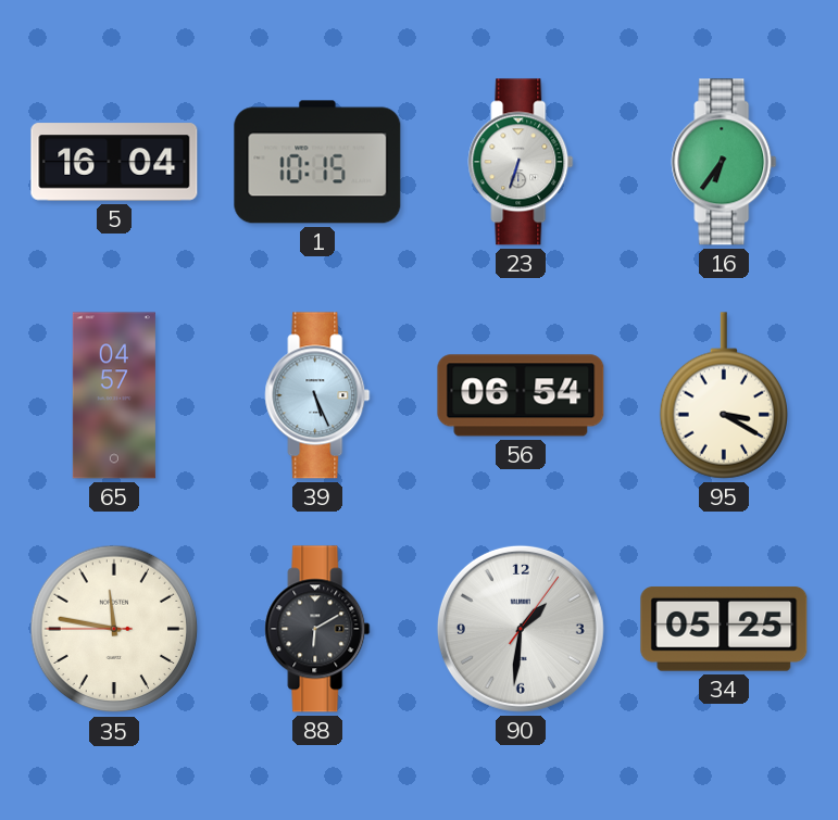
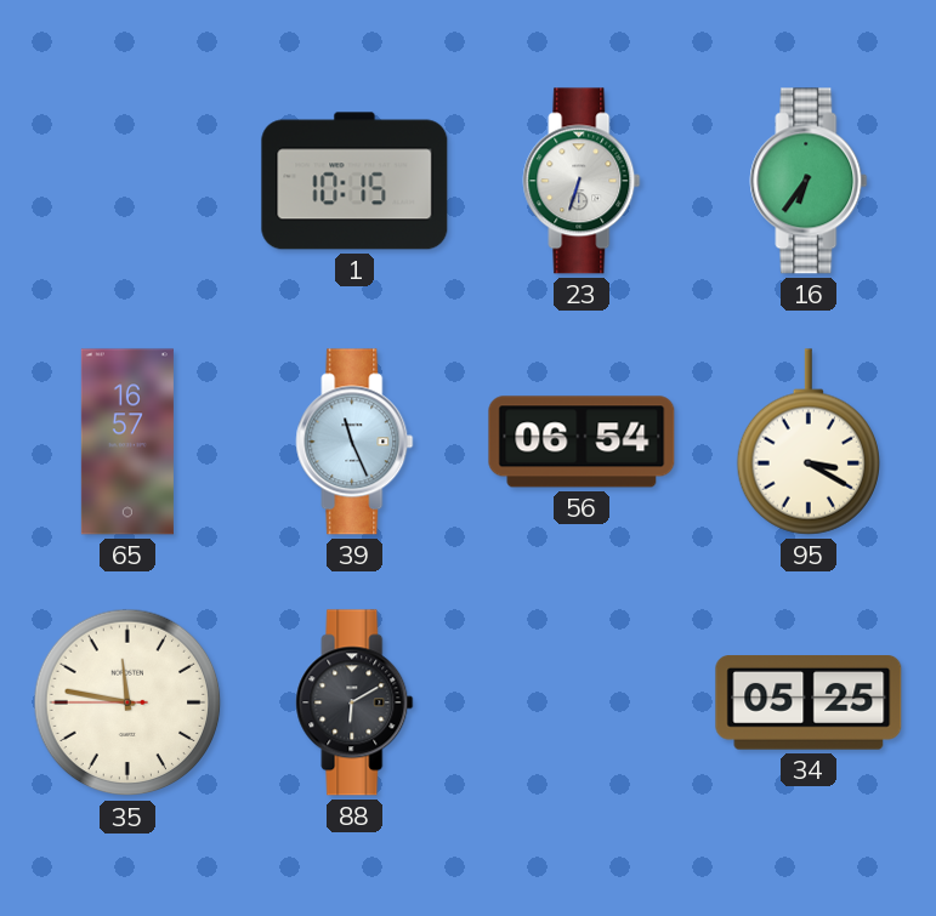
5: 16:04 -> none (114, 162)
65: 04:57 -> 16:57 (127, 442)
39: 5:26 -> 11:26 (354, 442)
90: 1:31 -> none (521, 629)
